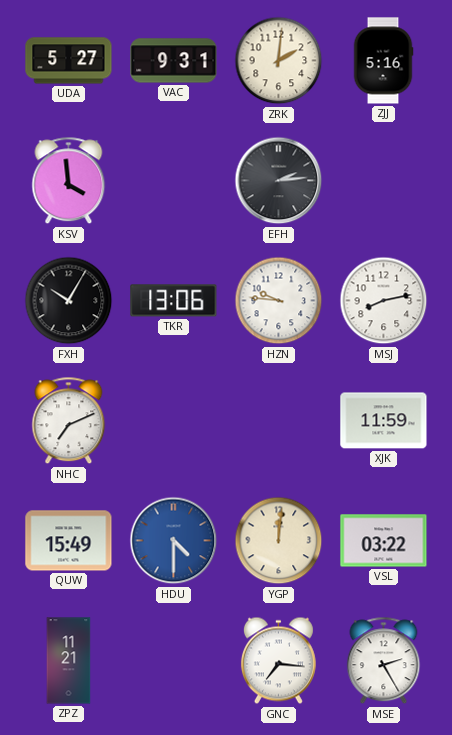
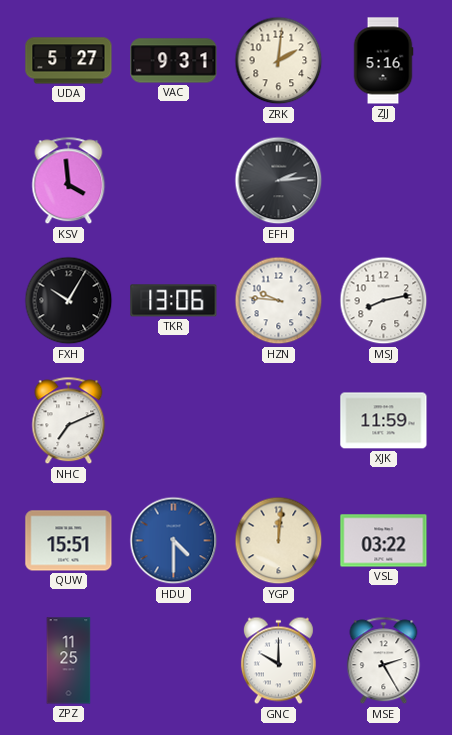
QUW: 15:49 -> 15:51 (69, 541)
ZPZ: 11:21 -> 11:25 (69, 661)
GNC: 7:16 -> 10:00 (278, 661)
